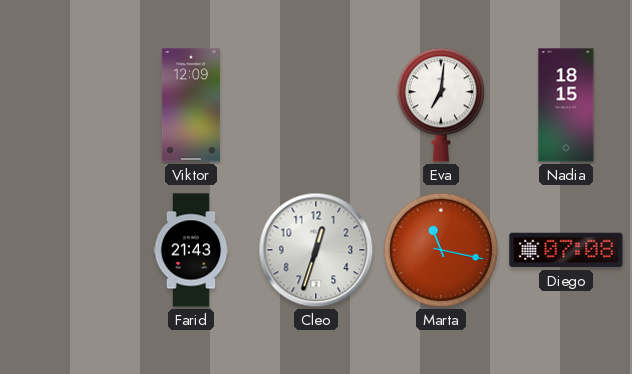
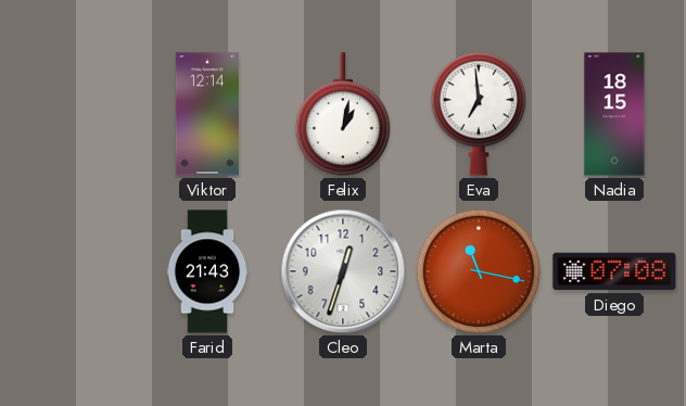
Viktor: 12:09 -> 12:14 (207, 114)
Felix: none -> 1:02 (343, 114)
Eva: 7:01 -> 6:59 (479, 114)
